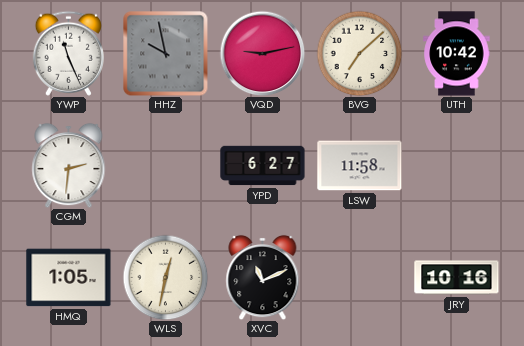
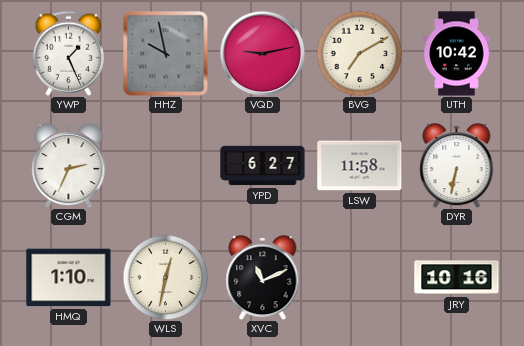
YWP: 11:26 -> 1:26 (68, 53)
BVG: 7:08 -> 7:10 (359, 53)
CGM: 2:31 -> 2:34 (69, 165)
DYR: none -> 6:32 (457, 165)
HMQ: 1:05 -> 1:10 (69, 278)
